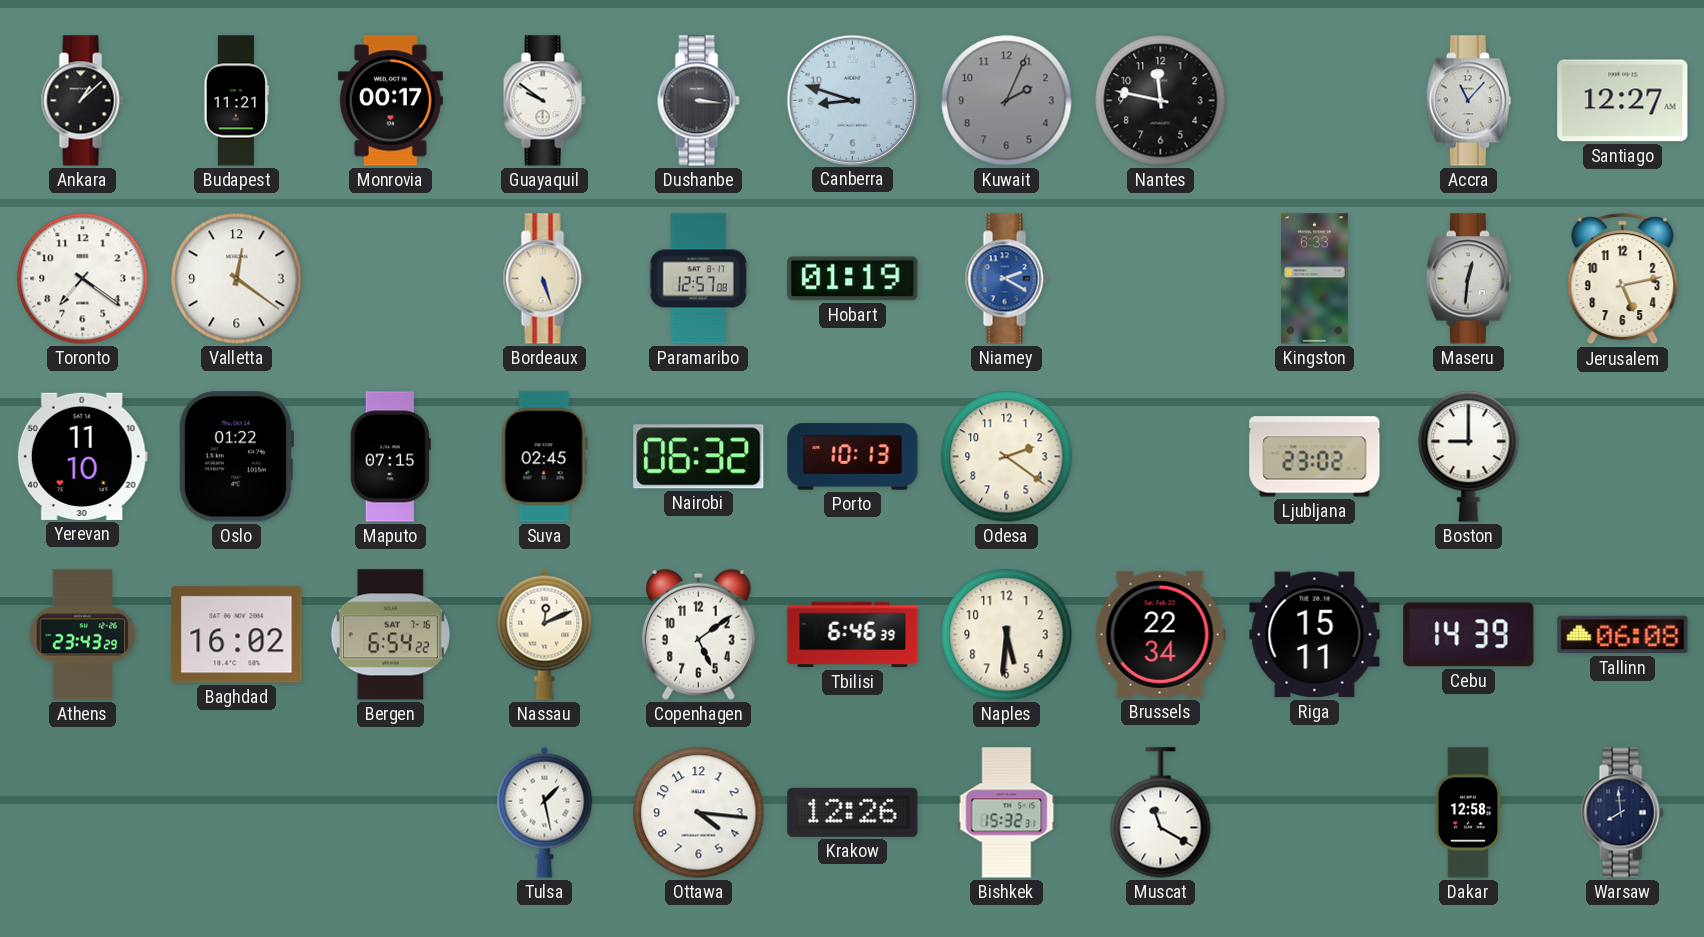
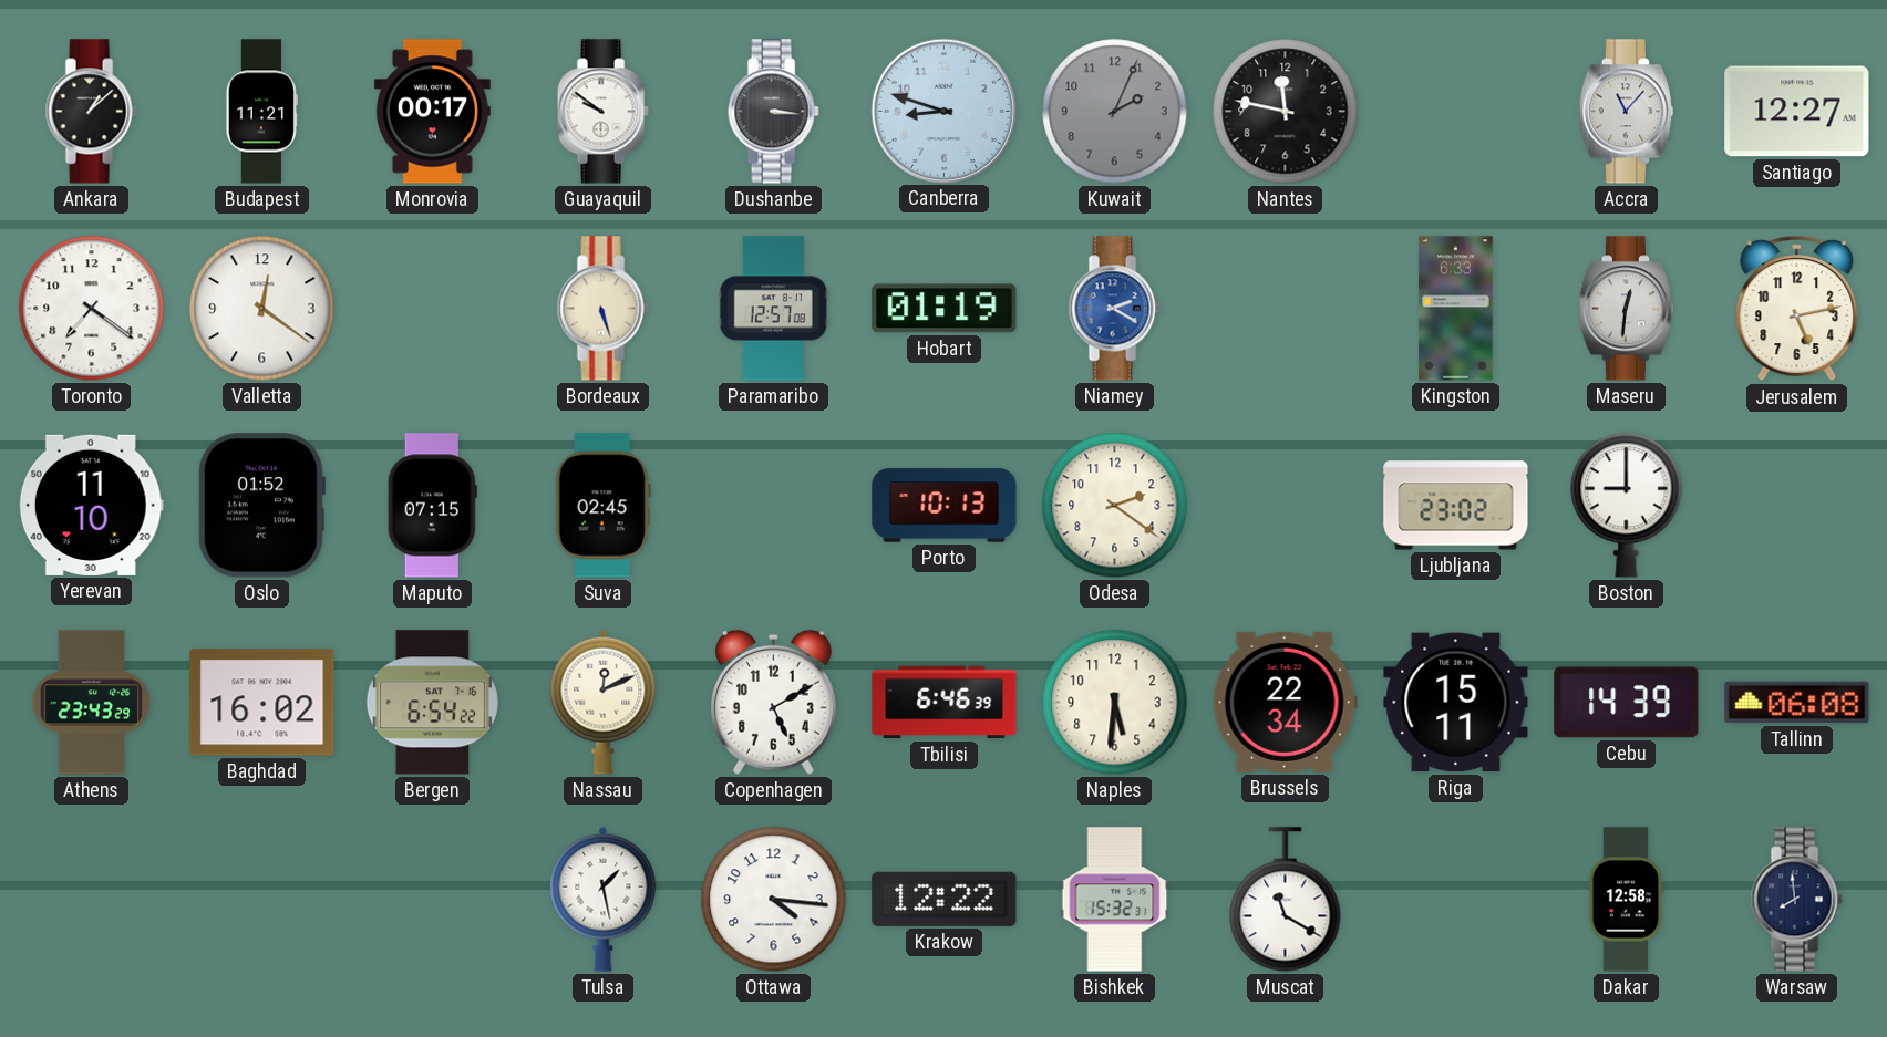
Oslo: 01:22 -> 01:52 (261, 506)
Nairobi: 06:32 -> none (699, 457)
Copenhagen: 5:09 -> 5:10 (774, 702)
Krakow: 12:26 -> 12:22 (945, 899)
